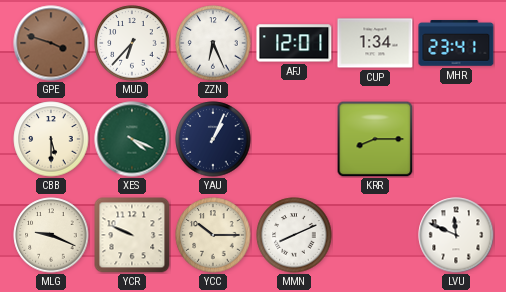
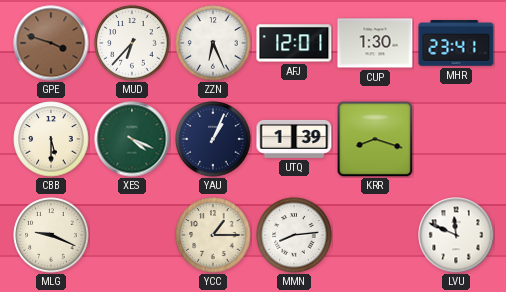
CUP: 1:34 -> 1:30 (375, 43)
UTQ: none -> 1:39 (294, 139)
KRR: 8:15 -> 8:18 (375, 139)
YCR: 9:49 -> none (132, 235)
YCC: 10:15 -> 1:15 (213, 235)
MMN: 8:11 -> 8:14 (294, 235)
